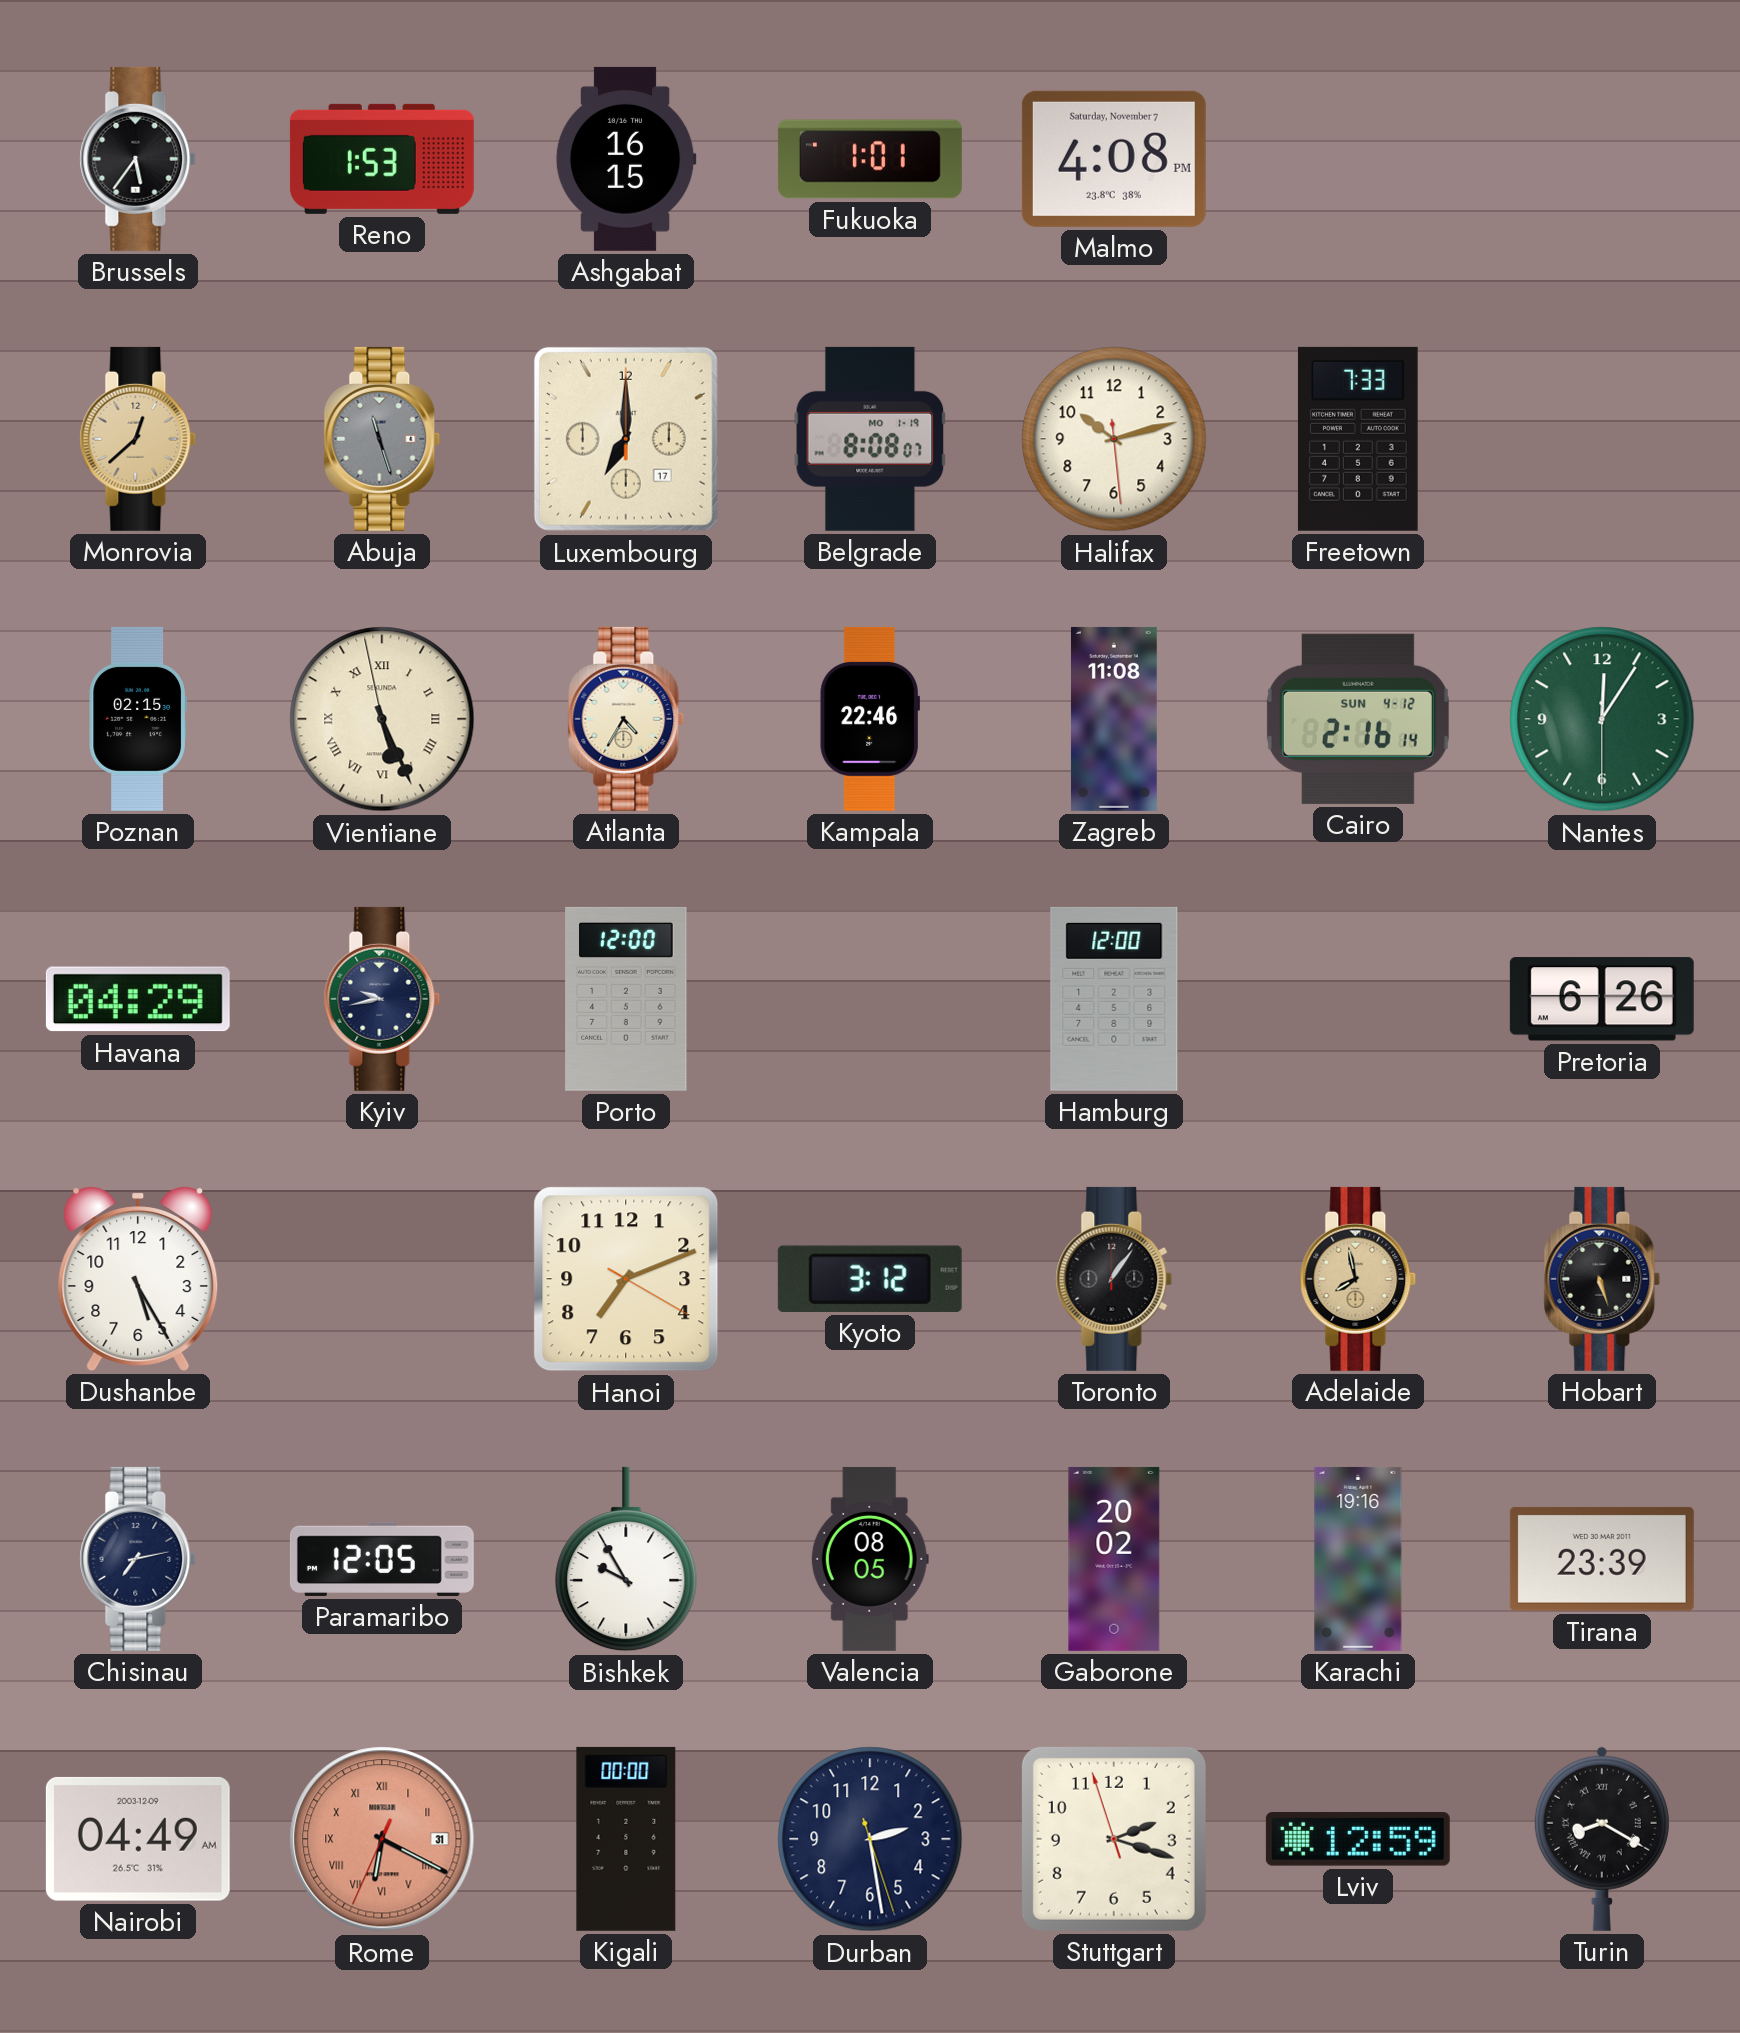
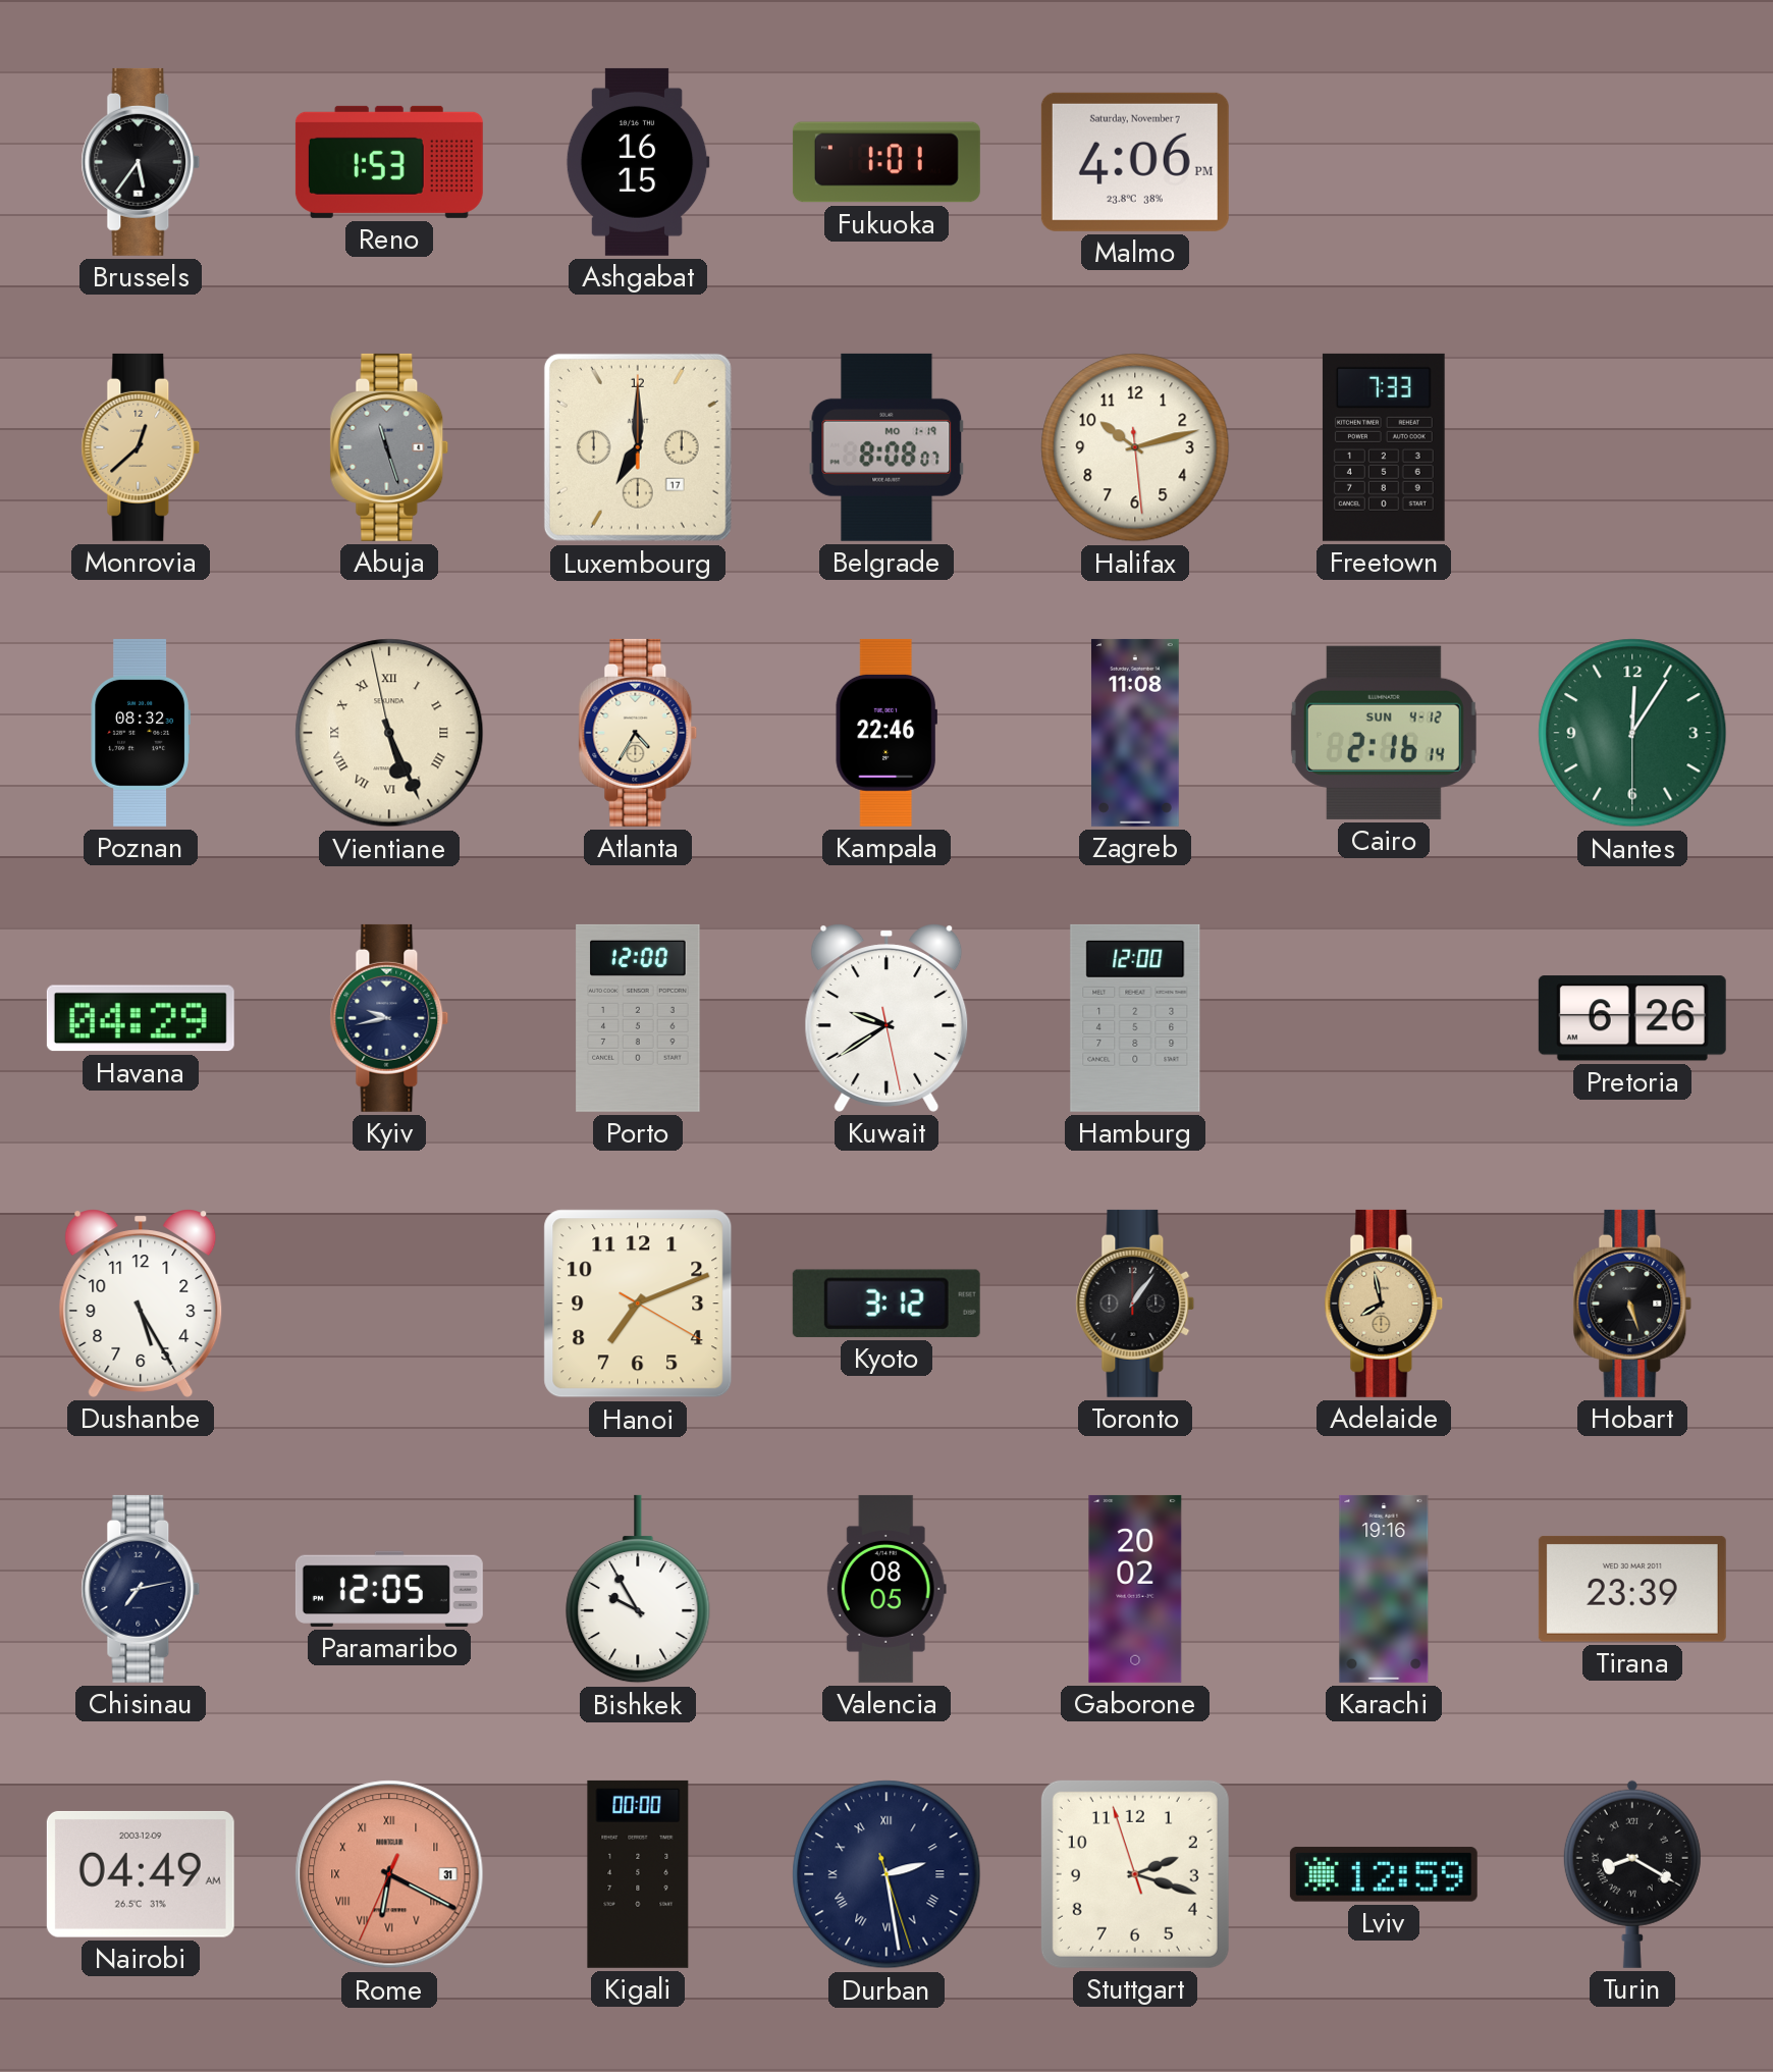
Malmo: 4:08 -> 4:06 (1135, 162)
Poznan: 02:15 -> 08:32 (141, 733)
Kuwait: none -> 9:39 (887, 1018)
Durban numerals: Arabic -> Roman (887, 1874)
